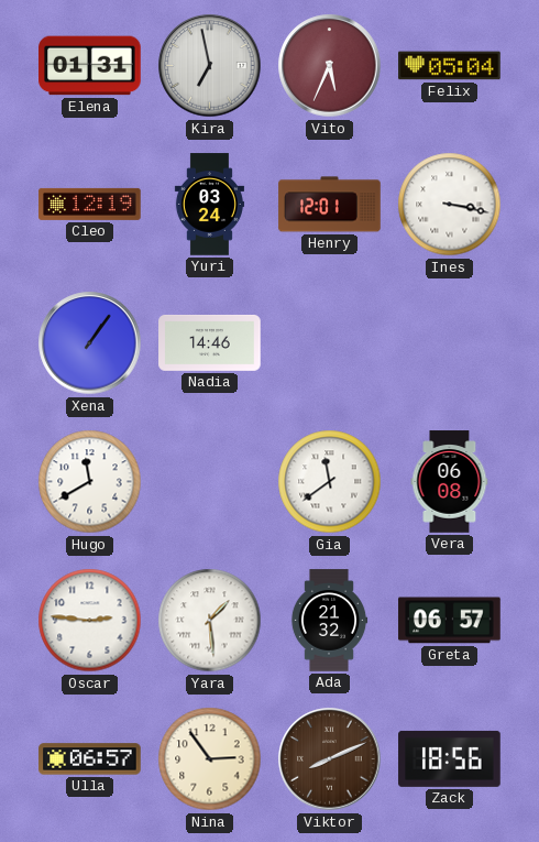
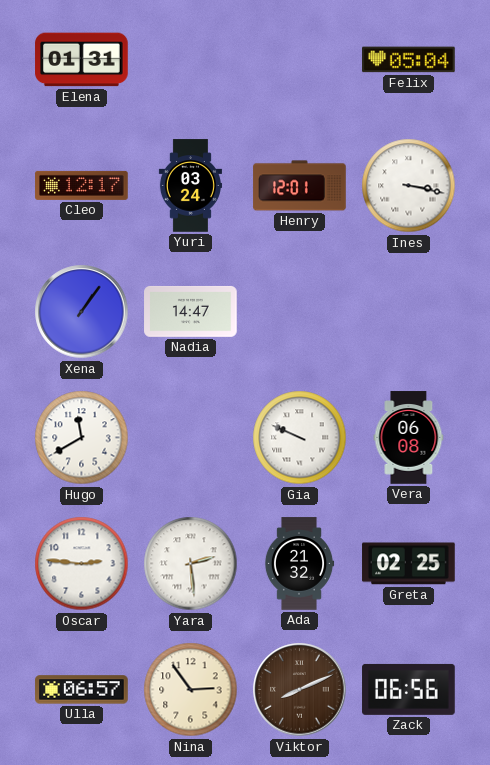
Kira: 6:58 -> none (210, 66)
Vito: 5:34 -> none (330, 66)
Cleo: 12:19 -> 12:17 (82, 185)
Nadia: 14:46 -> 14:47 (191, 311)
Gia: 11:39 -> 9:49 (300, 438)
Yara: 1:29 -> 2:29 (191, 564)
Greta: 06:57 -> 02:25 (409, 564)
Zack: 18:56 -> 06:56 (409, 689)
